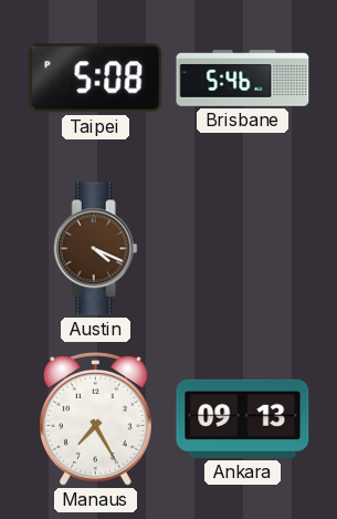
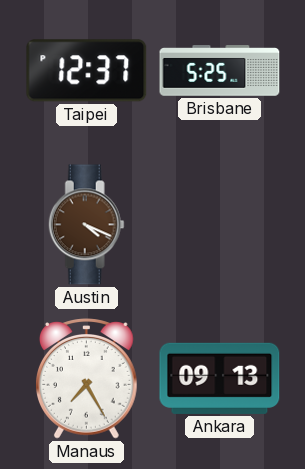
Taipei: 5:08 -> 12:37 (87, 71)
Brisbane: 5:46 -> 5:25 (220, 71)
